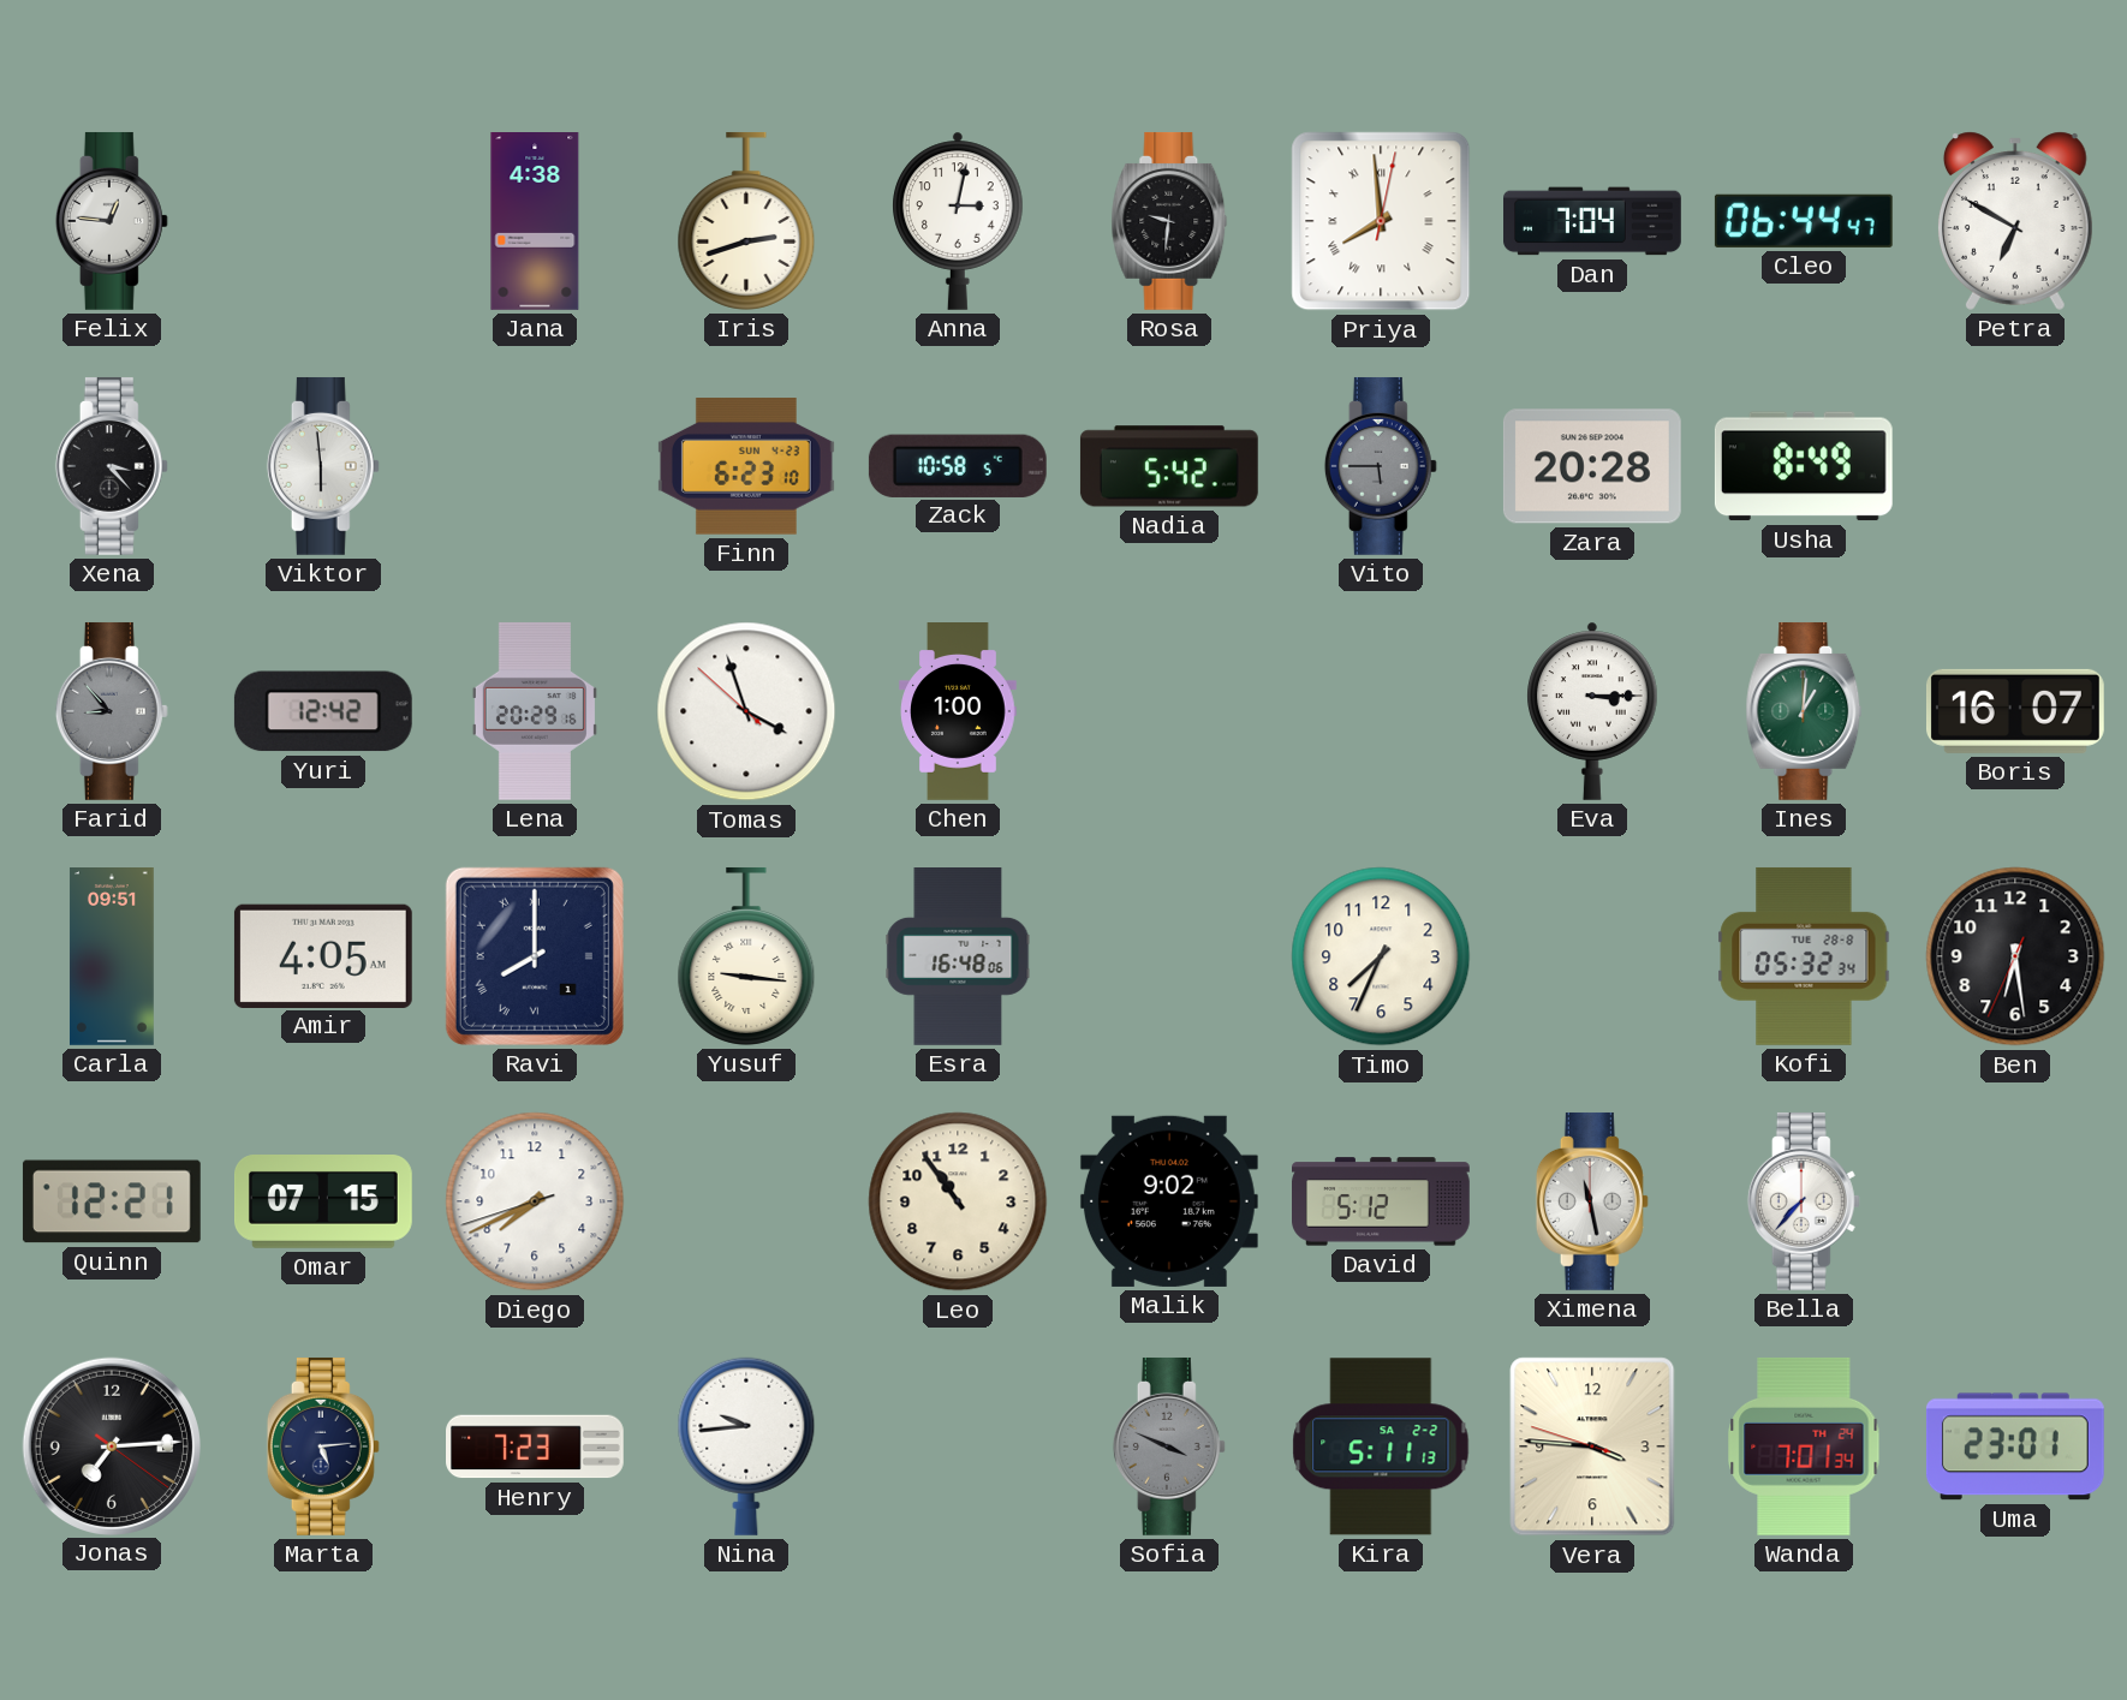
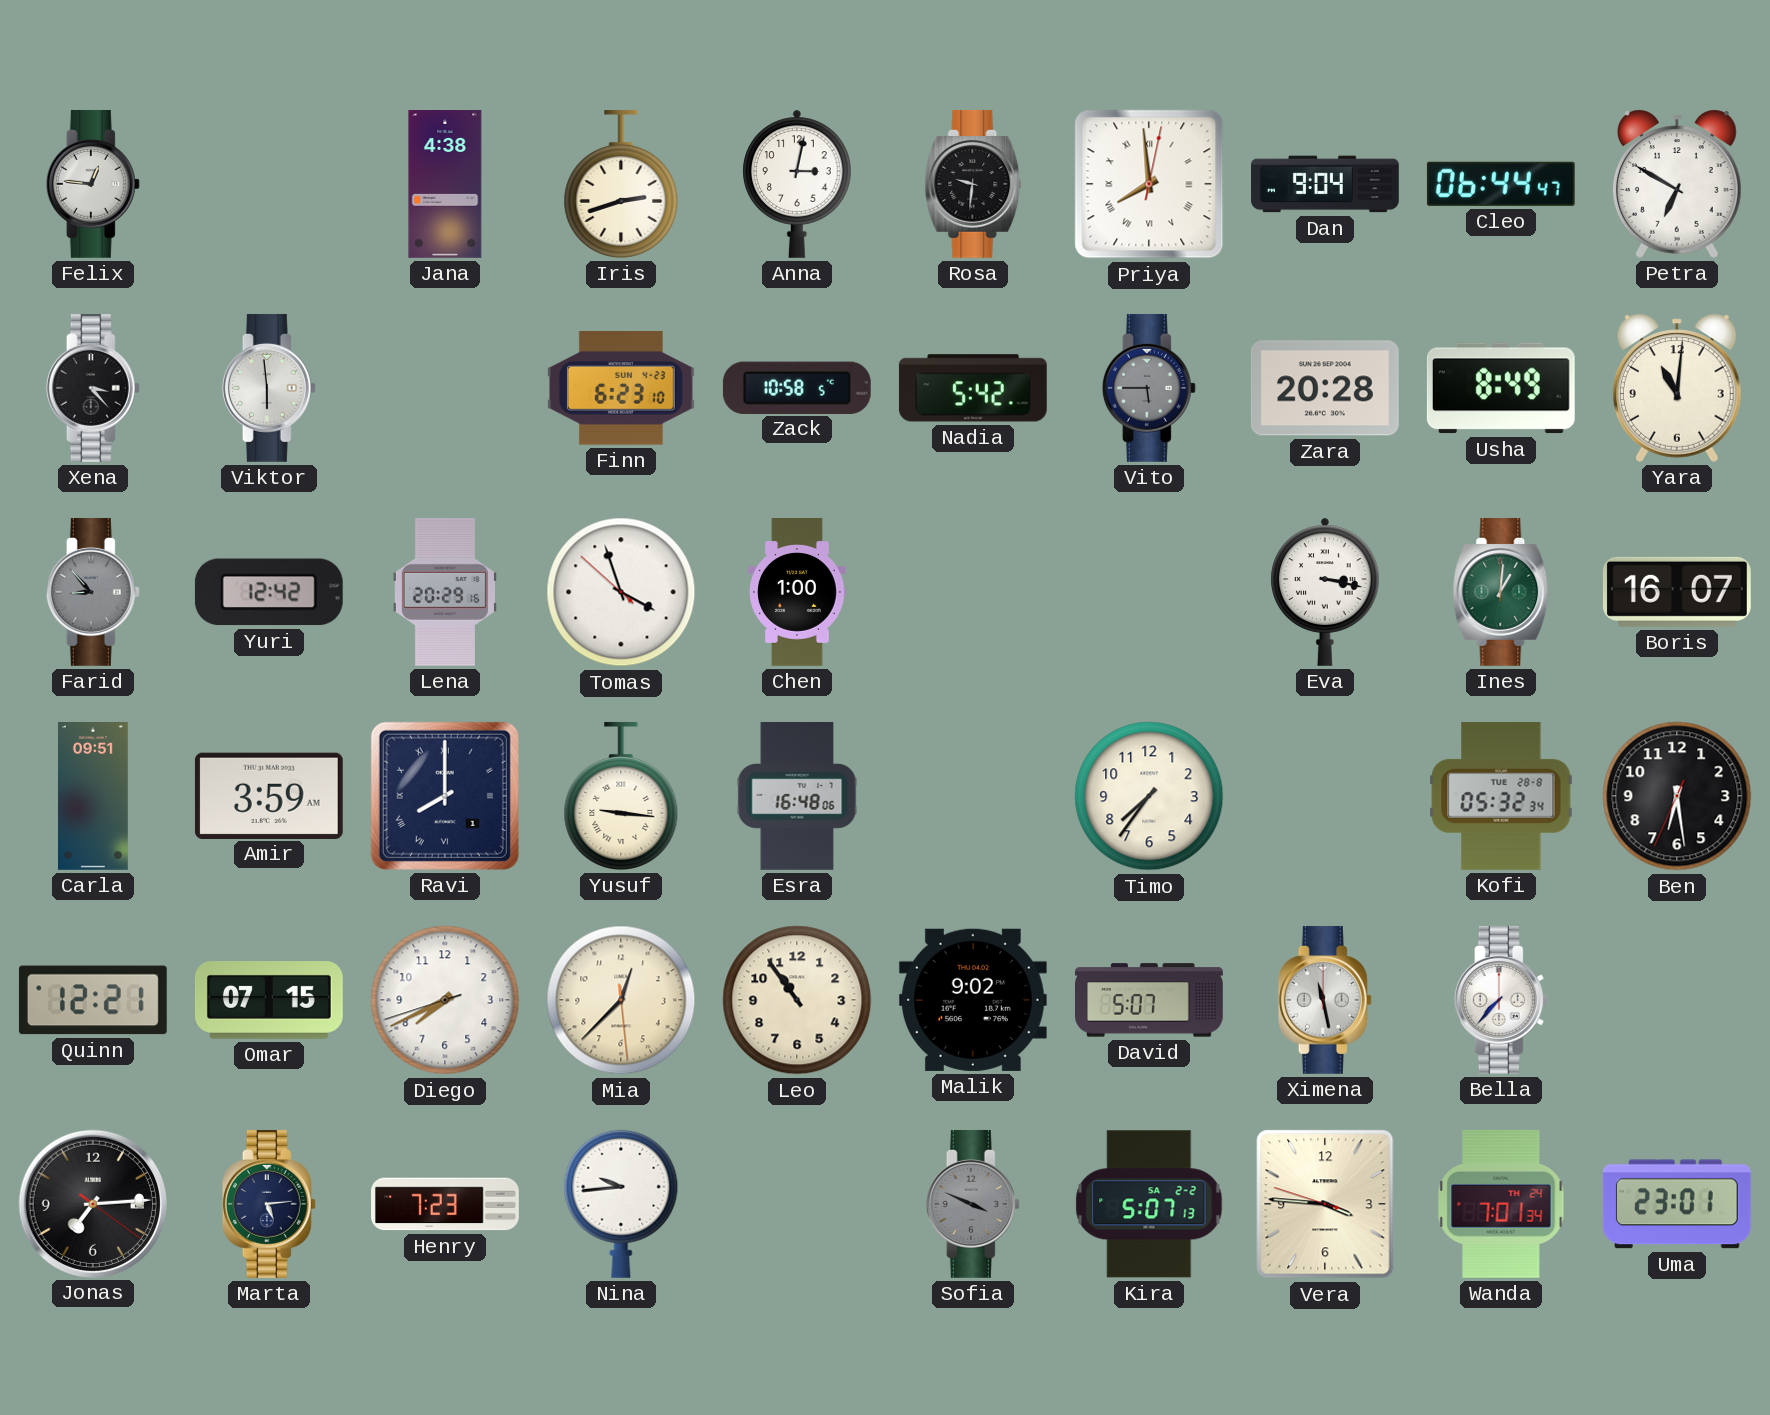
Dan: 7:04 -> 9:04 (1326, 184)
Yara: none -> 11:01 (1677, 388)
Eva: 3:15 -> 3:17 (1325, 592)
Amir: 4:05 -> 3:59 (269, 795)
Timo: 7:34 -> 7:36 (1149, 796)
Mia: none -> 12:37 (621, 1000)
David: 5:12 -> 5:07 (1150, 1000)
Kira: 5:11 -> 5:07 (1149, 1204)
